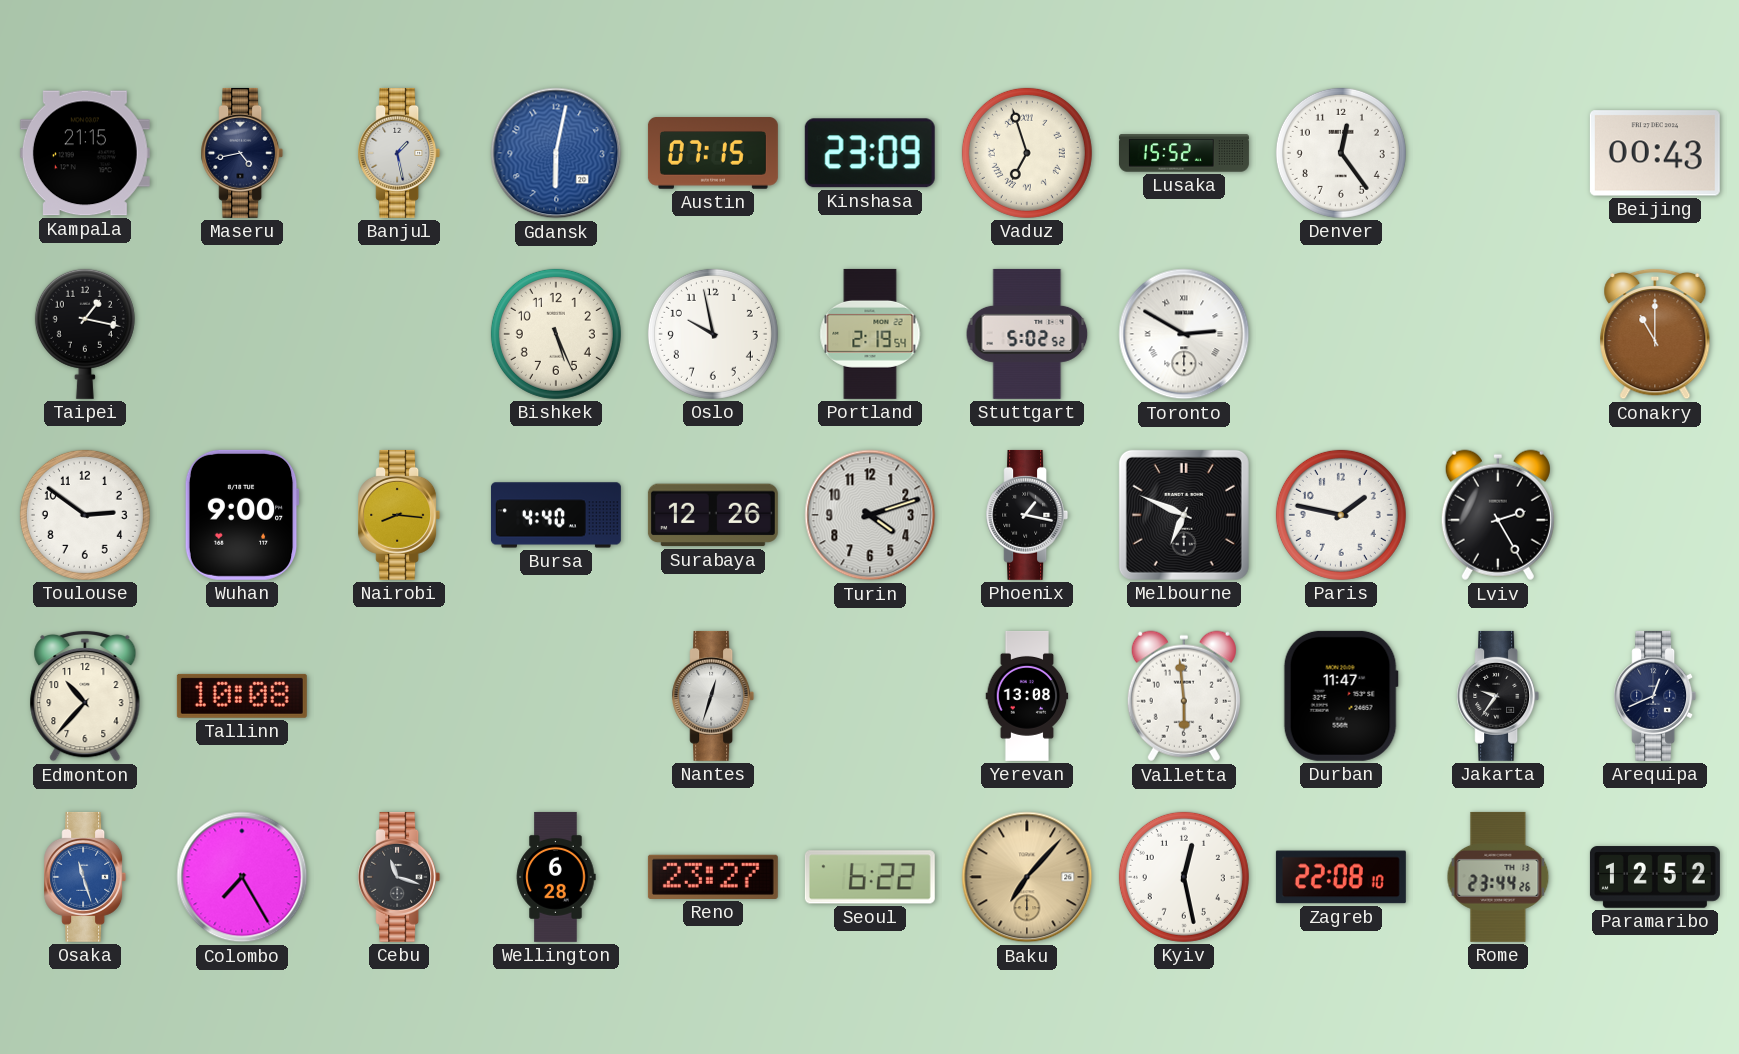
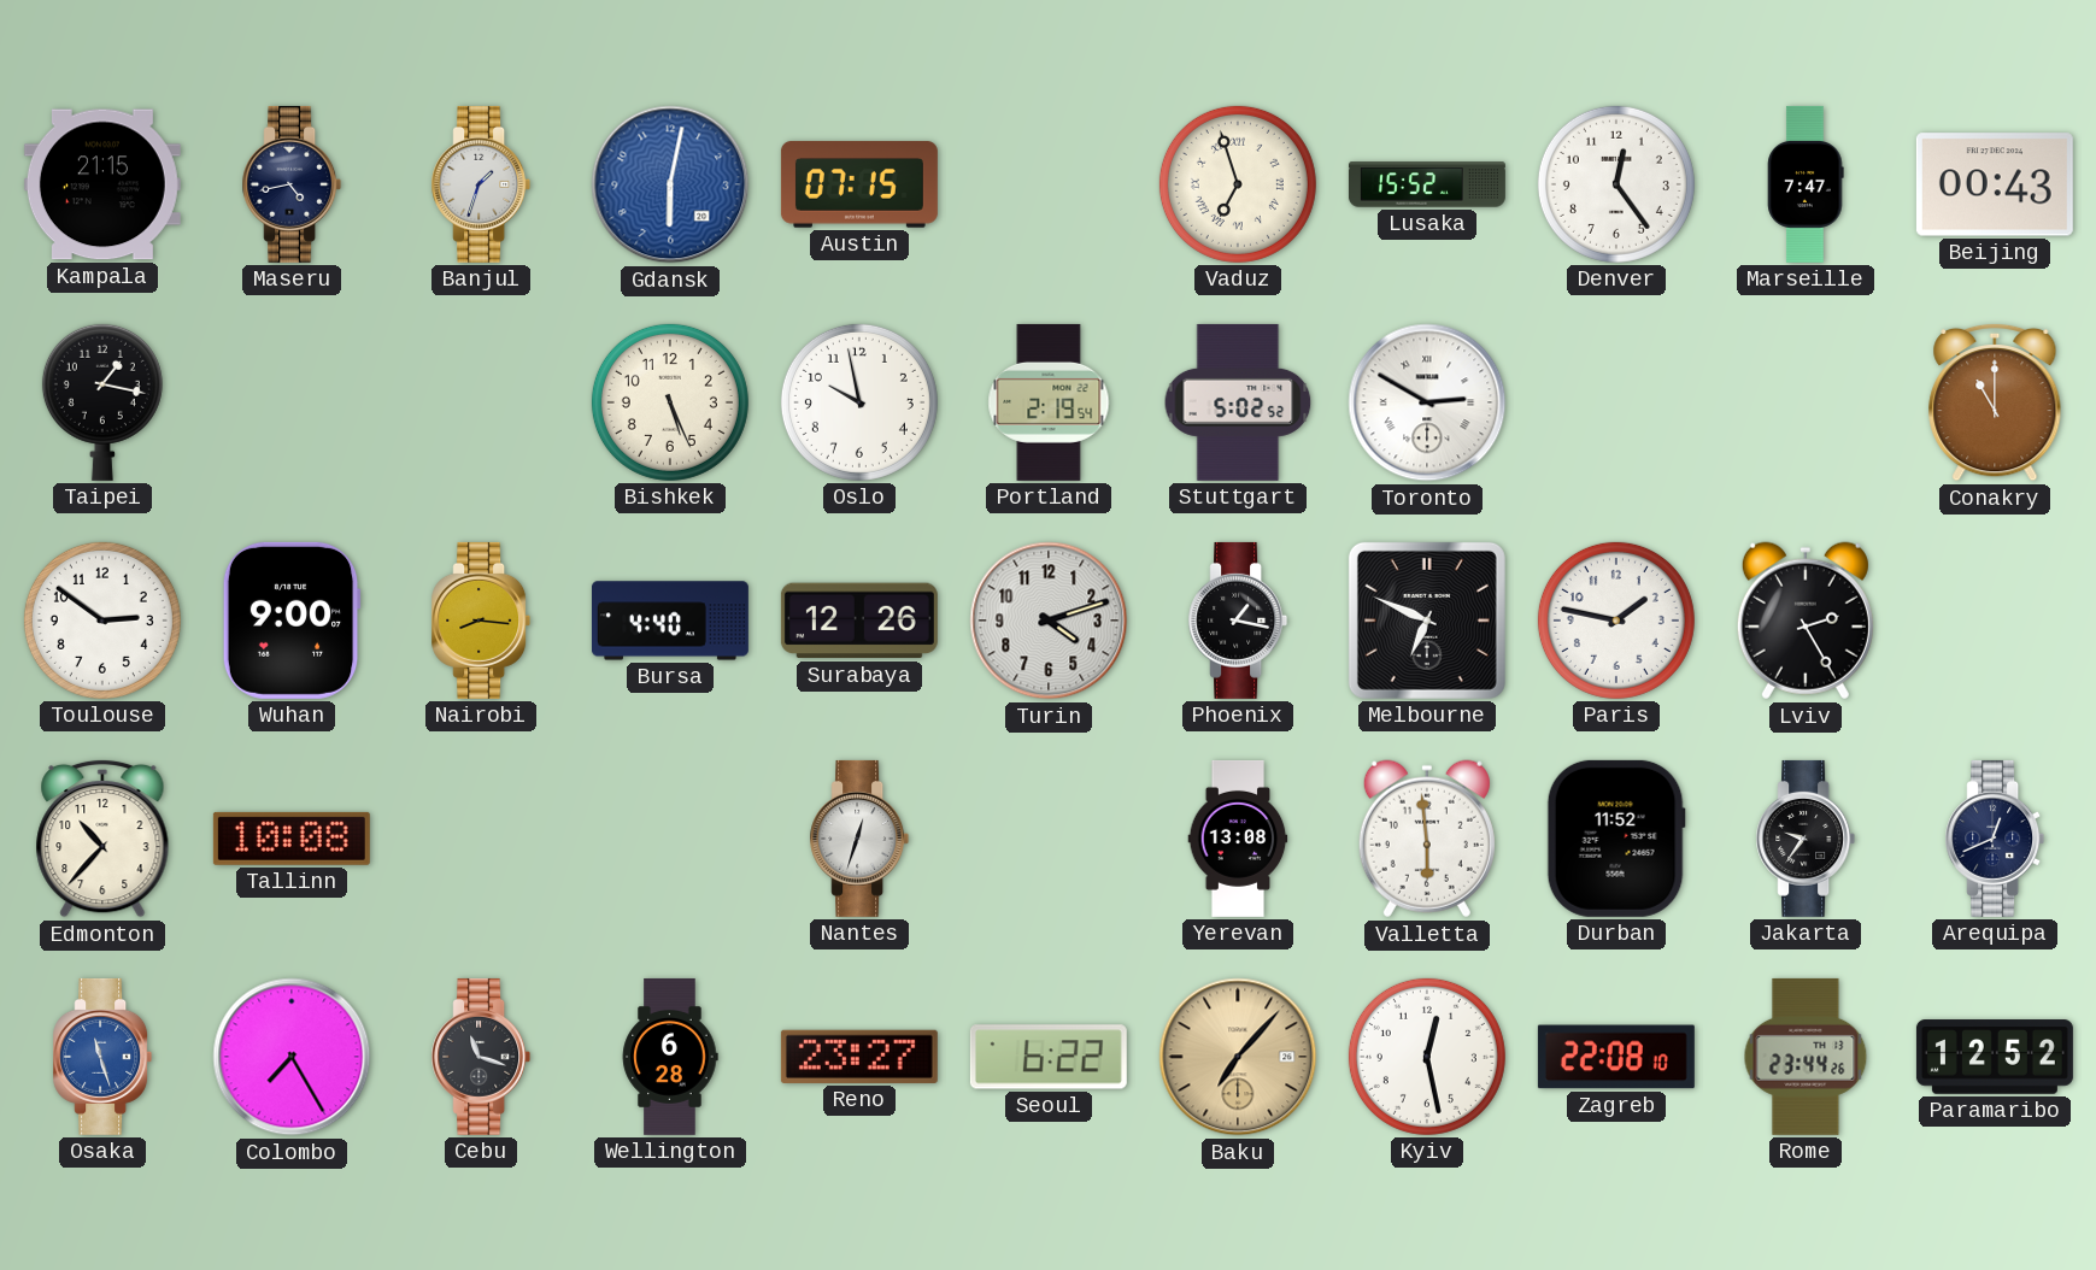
Banjul: 1:28 -> 1:33 (481, 184)
Kinshasa: 23:09 -> none (870, 153)
Marseille: none -> 7:47 (1806, 184)
Durban: 11:47 -> 11:52 (1616, 839)
